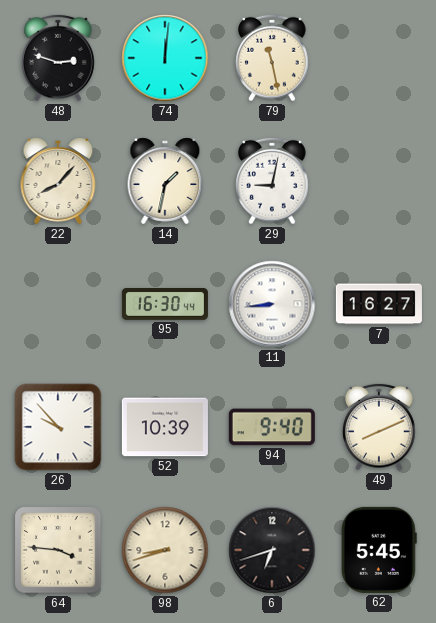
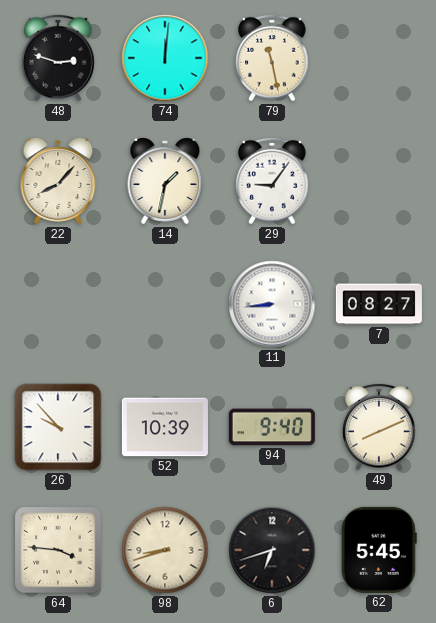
29: 9:02 -> 9:06 (272, 181)
95: 16:30 -> none (165, 305)
7: 16:27 -> 08:27 (379, 304)
